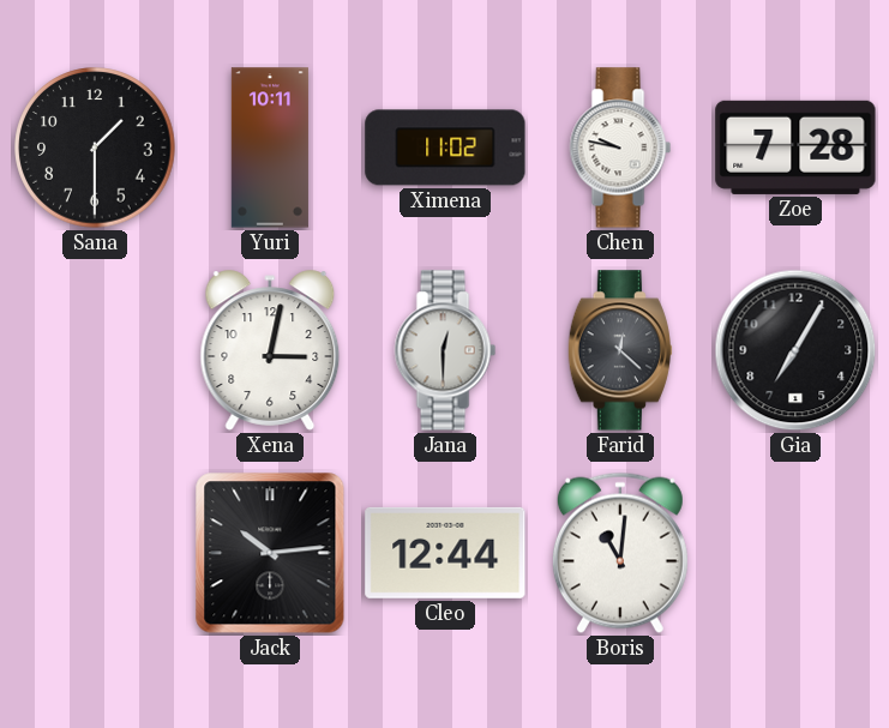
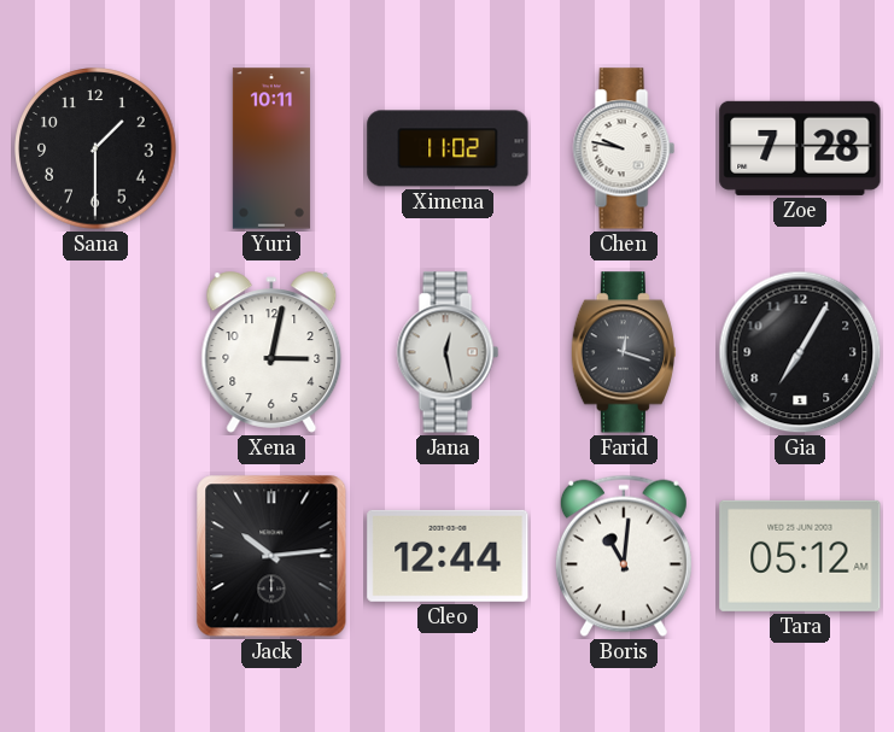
Jana: 12:30 -> 12:28 (448, 352)
Farid: 12:22 -> 12:18 (624, 352)
Tara: none -> 05:12 (800, 556)
